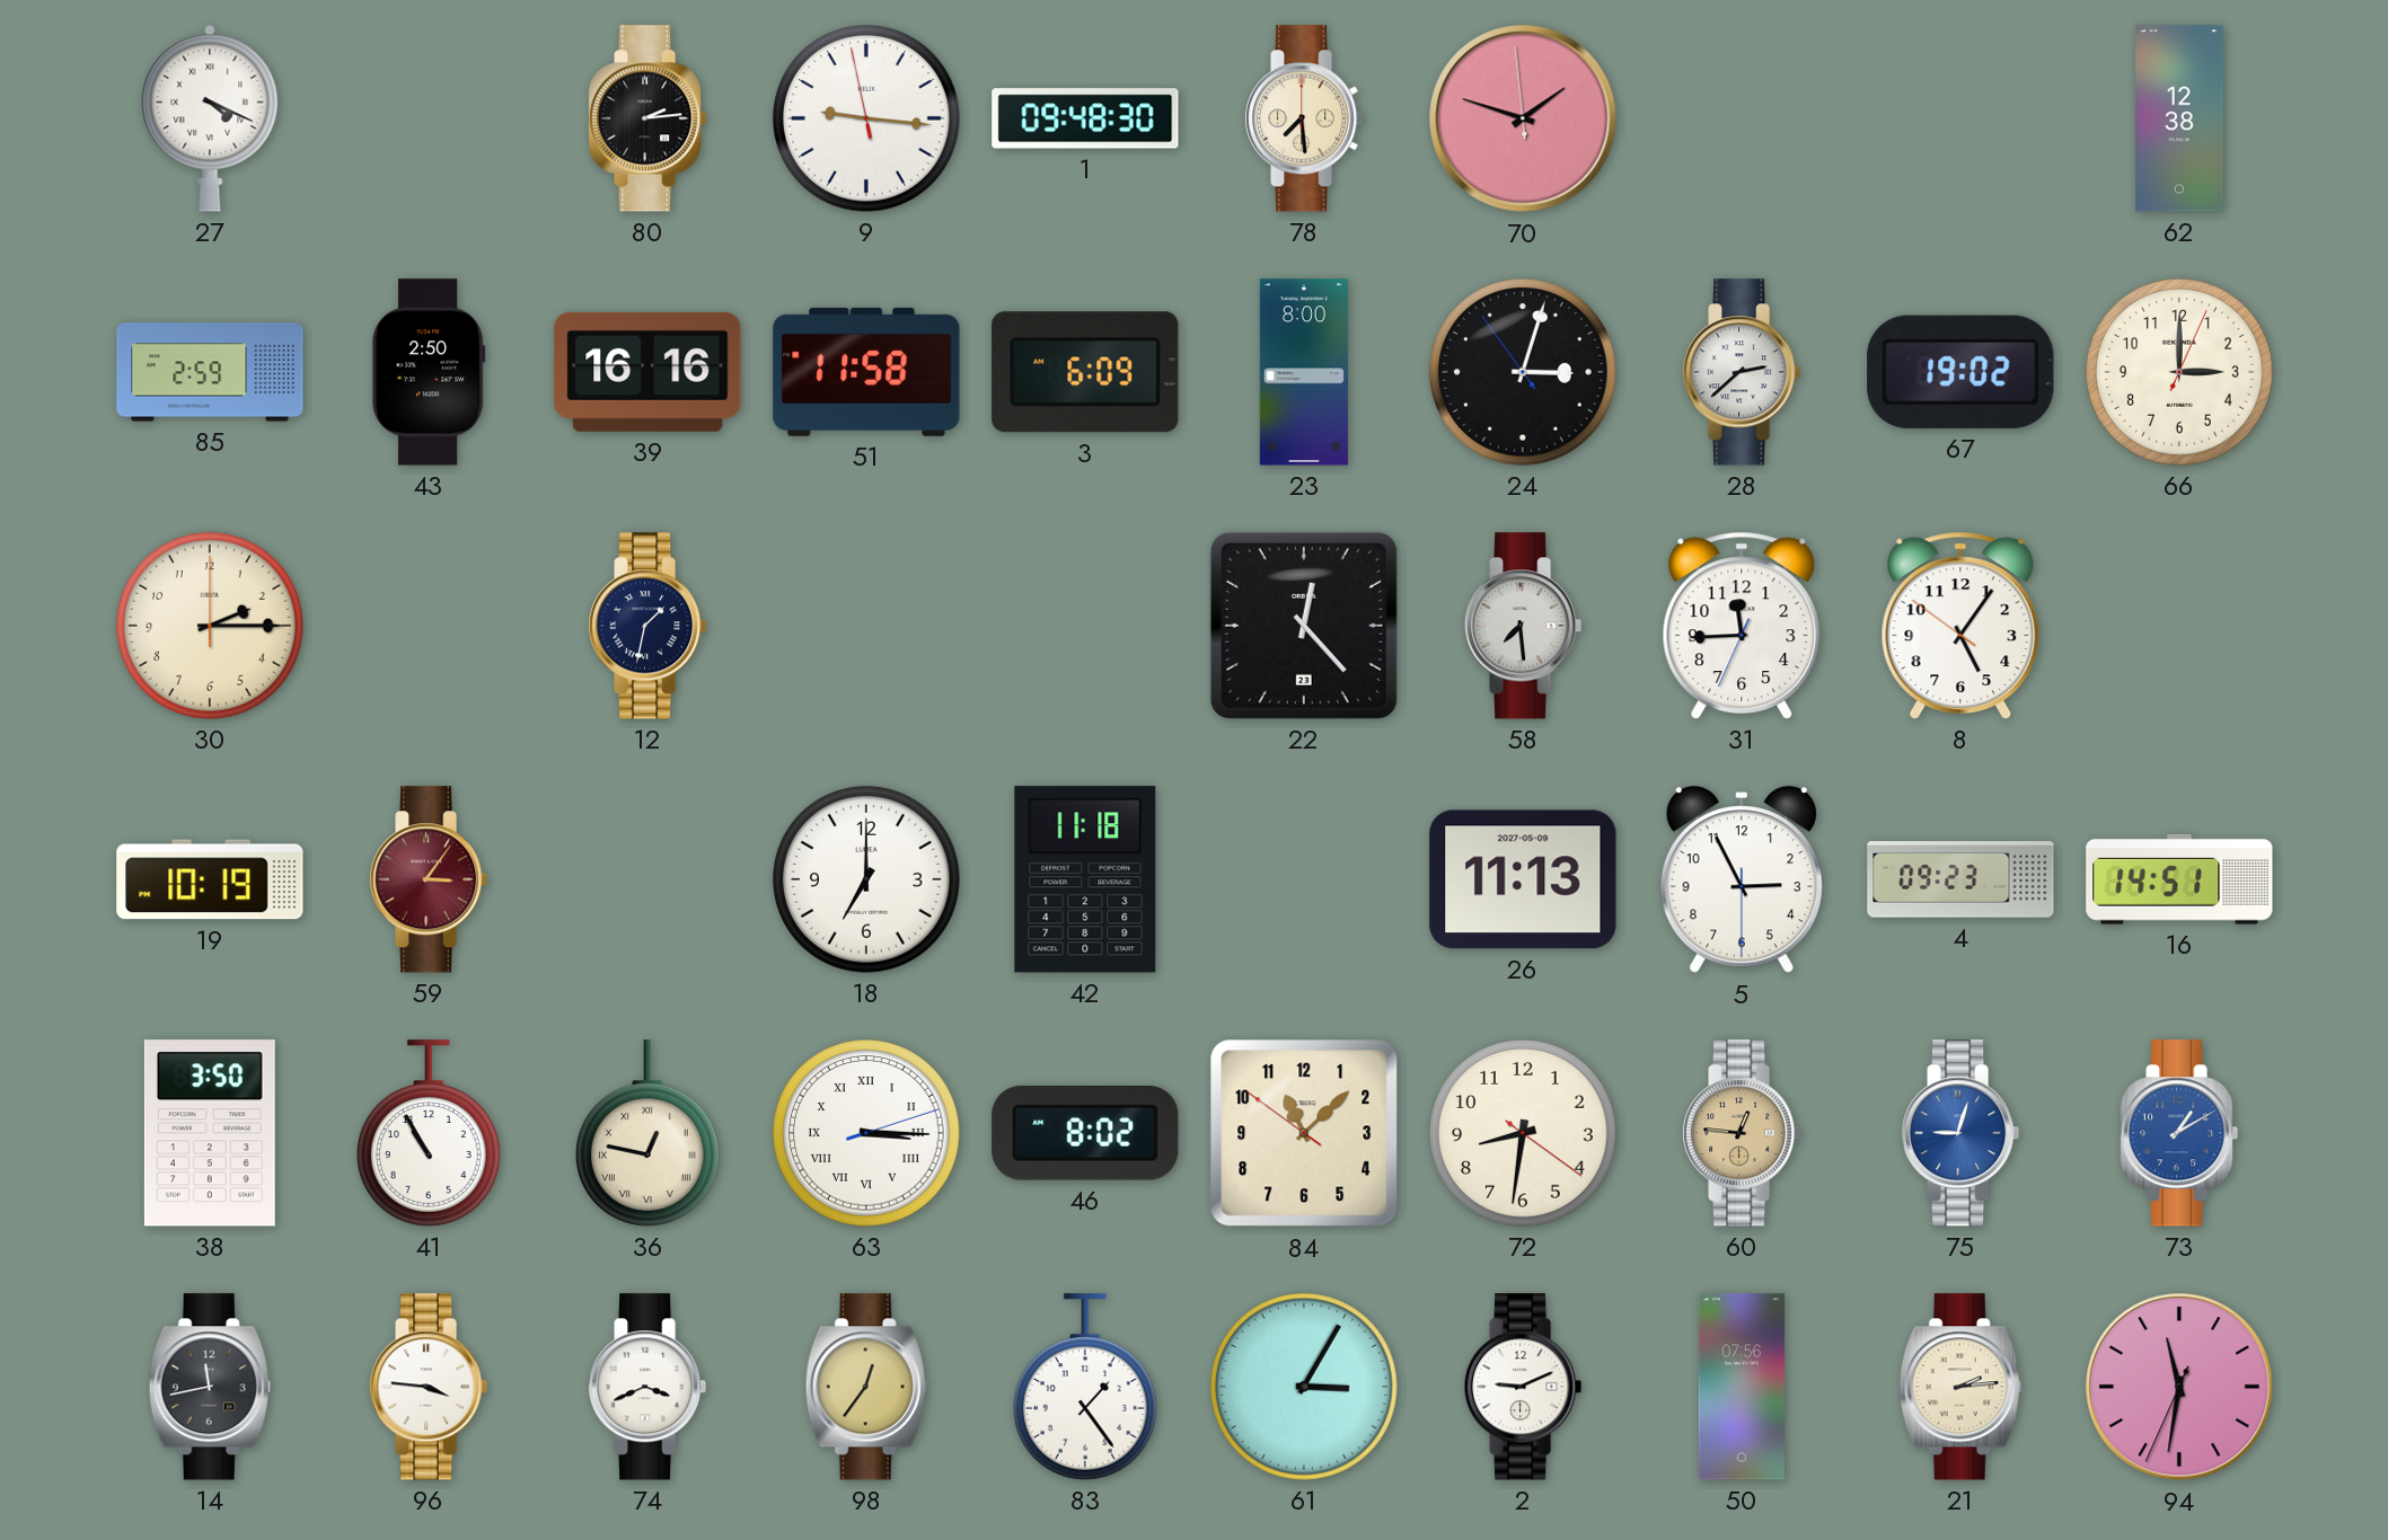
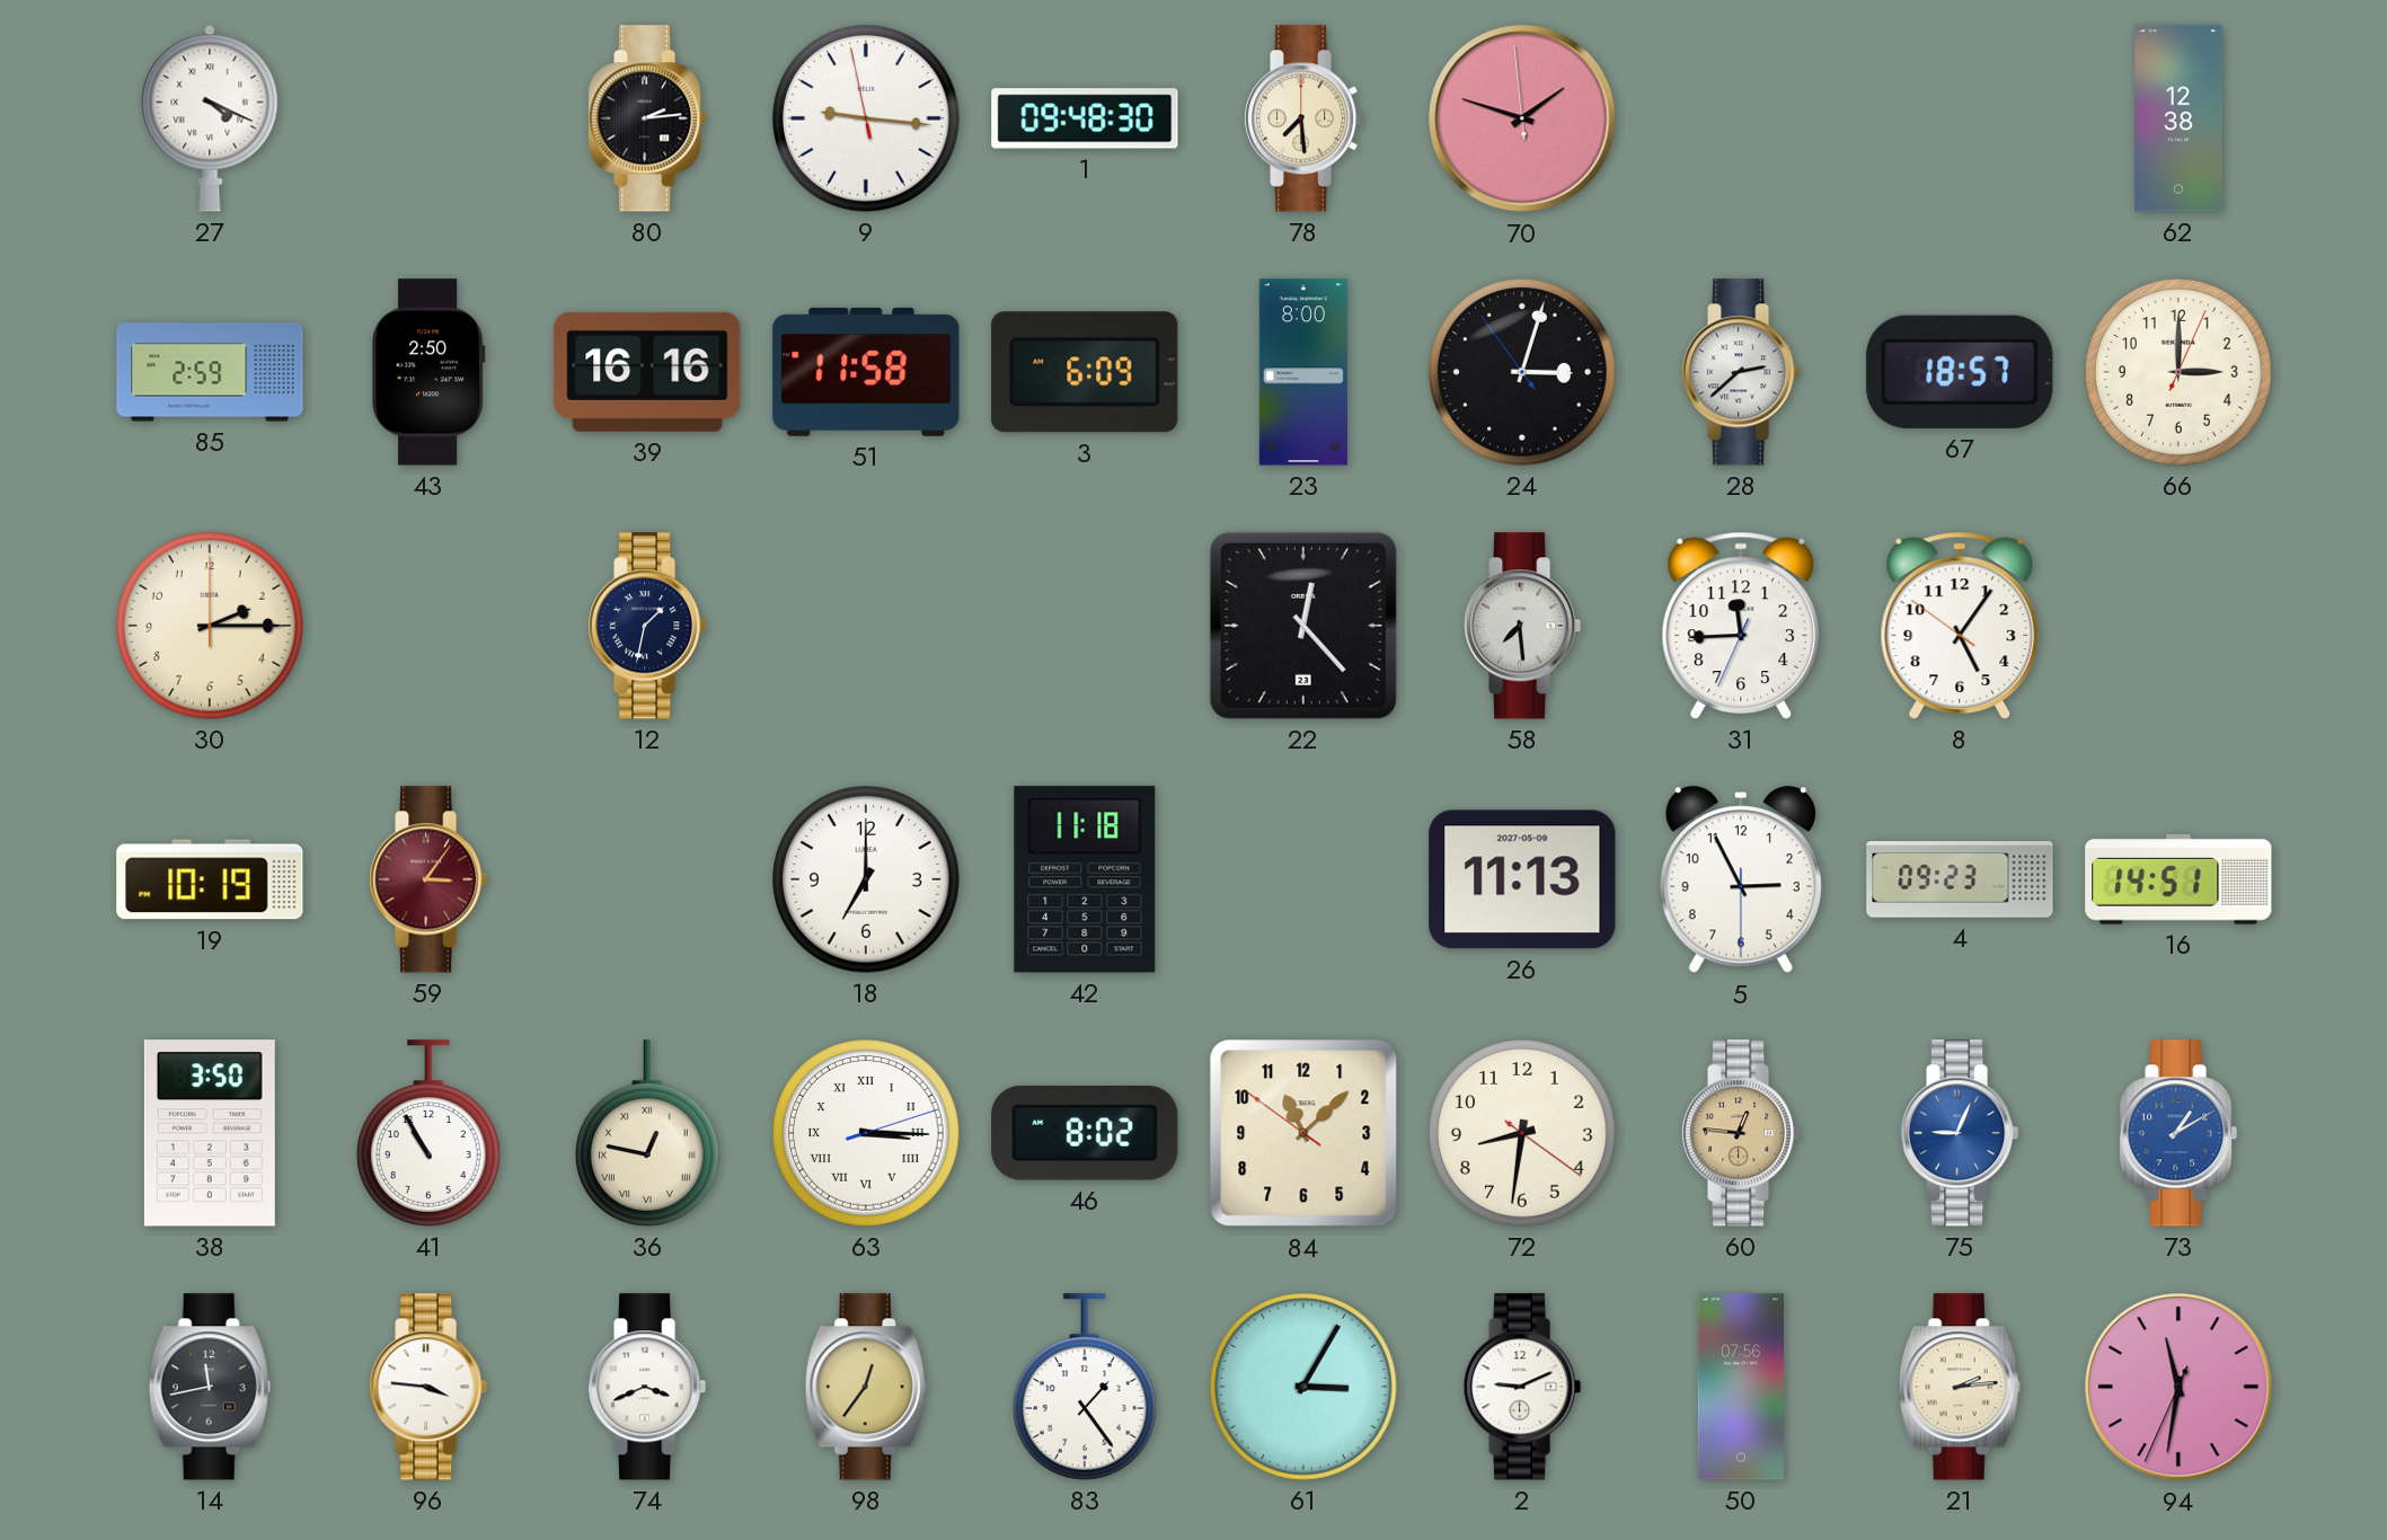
67: 19:02 -> 18:57 (1960, 372)
75: 9:03 -> 9:04 (1961, 1133)
